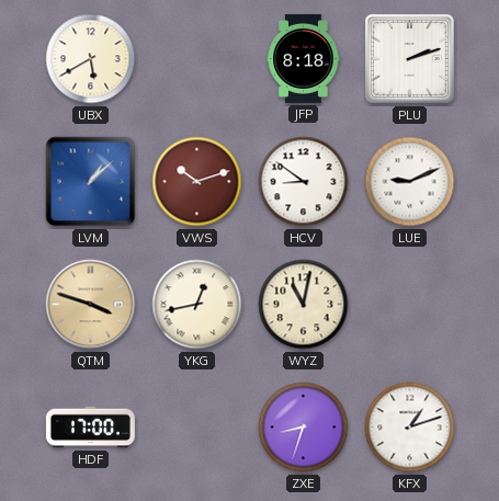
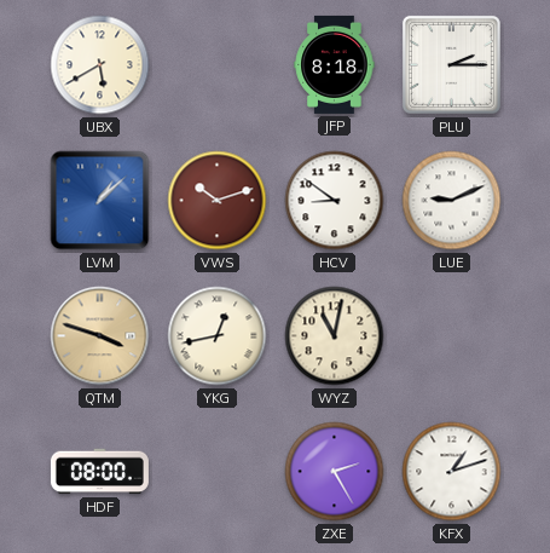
PLU: 2:12 -> 2:15 (451, 64)
HDF: 17:00 -> 08:00 (99, 472)
ZXE: 8:33 -> 2:25 (335, 472)
